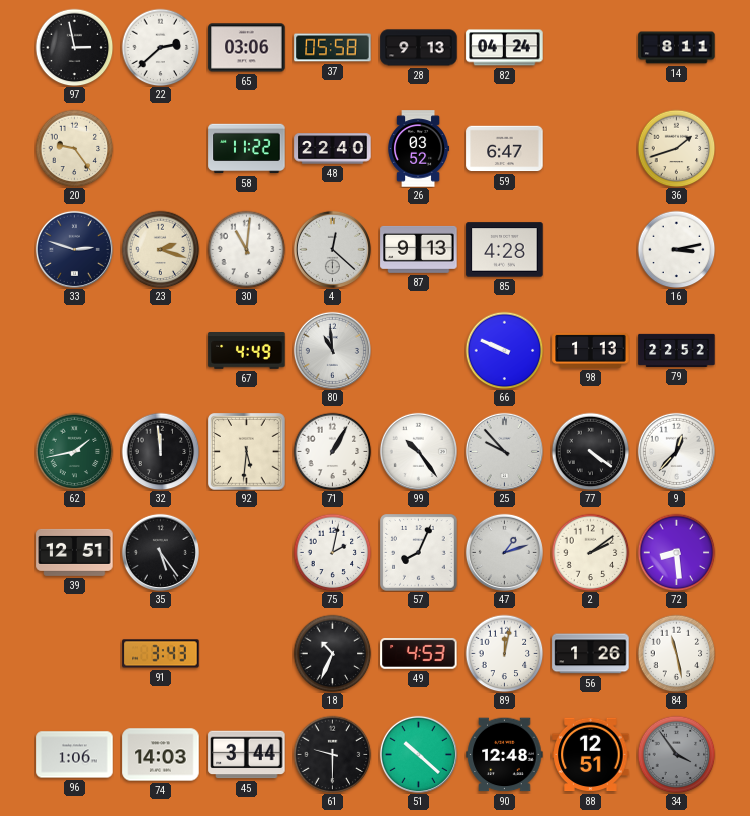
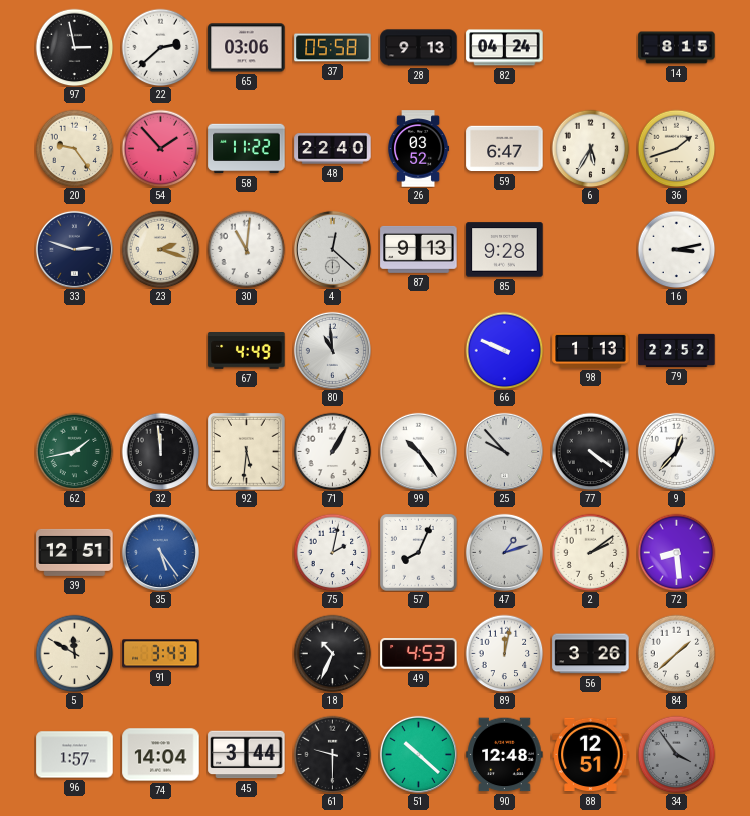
14: 8:11 -> 8:15 (677, 48)
54: none -> 1:53 (160, 148)
6: none -> 5:35 (590, 148)
85: 4:28 -> 9:28 (505, 250)
35 dial: black -> blue (160, 552)
5: none -> 11:50 (74, 653)
56: 1:26 -> 3:26 (591, 654)
84: 11:28 -> 1:38 (676, 653)
96: 1:06 -> 1:57 (75, 755)
74: 14:03 -> 14:04 (161, 755)
